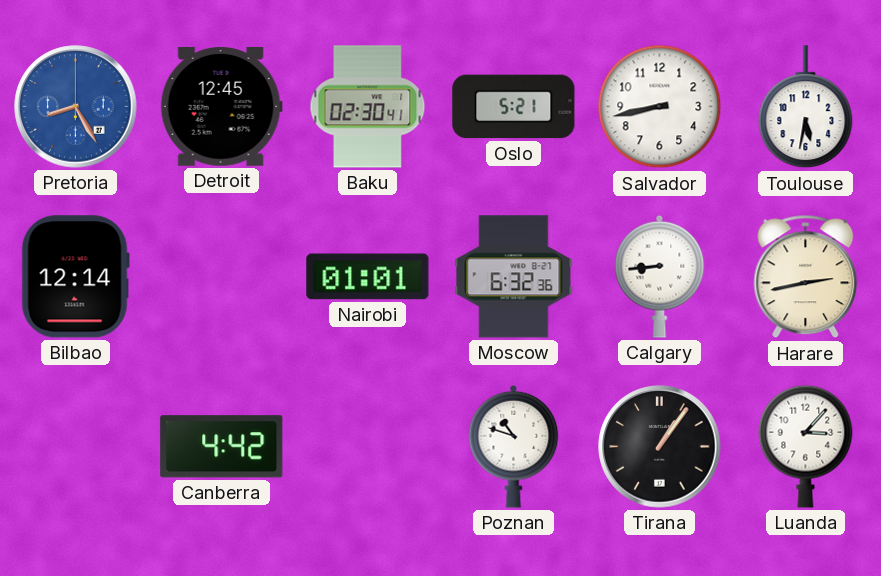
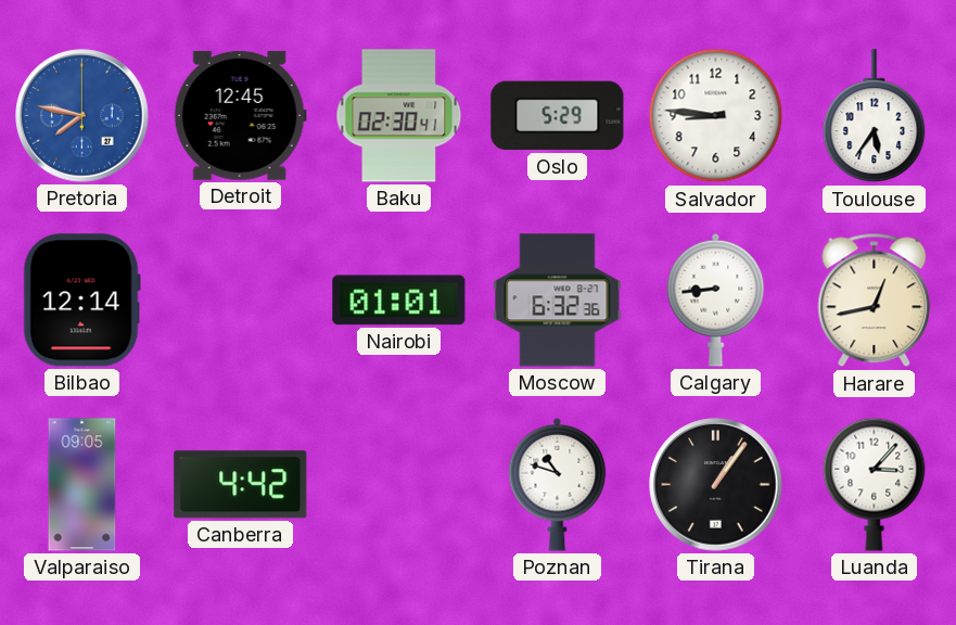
Pretoria: 8:25 -> 7:47 (82, 116)
Oslo: 5:21 -> 5:29 (558, 116)
Salvador: 8:43 -> 8:46 (716, 116)
Toulouse: 5:32 -> 5:36 (875, 116)
Harare: 2:43 -> 12:43 (875, 301)
Valparaiso: none -> 09:05 (82, 485)
